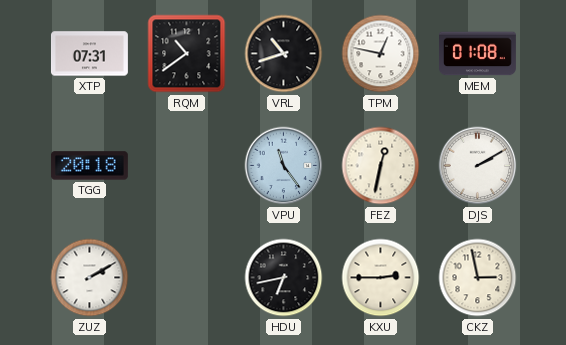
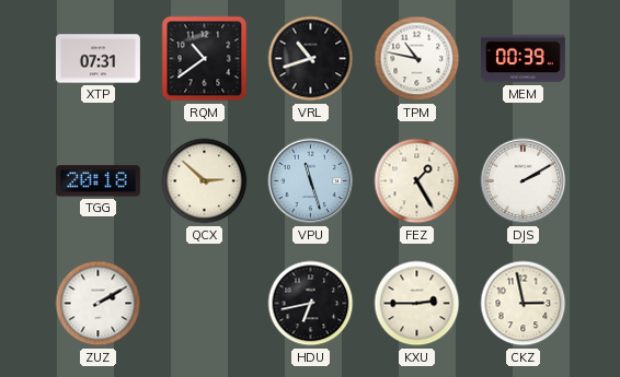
TPM: 12:47 -> 10:47 (417, 59)
MEM: 01:08 -> 00:39 (524, 59)
QCX: none -> 2:52 (205, 181)
VPU: 11:24 -> 11:27 (311, 181)
FEZ: 12:32 -> 1:25 (417, 181)
